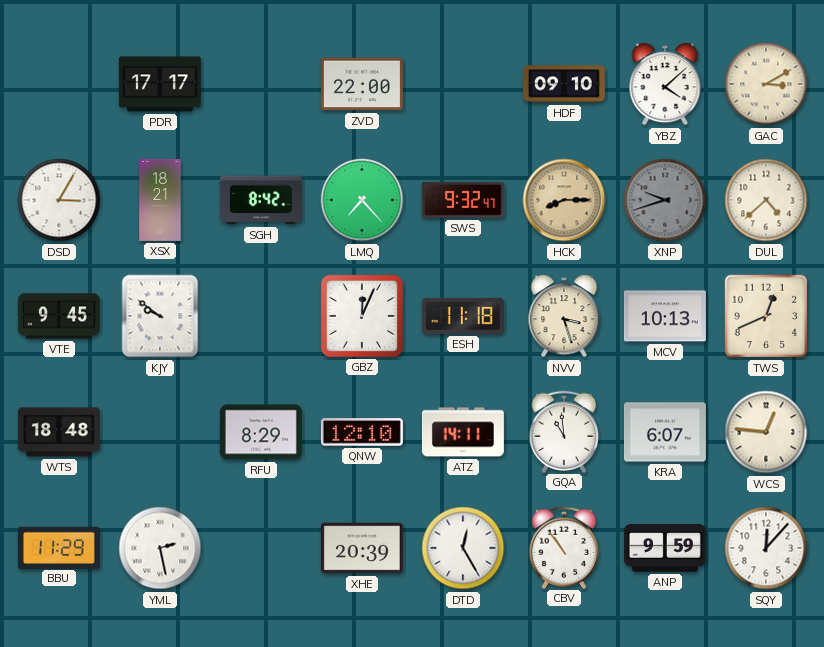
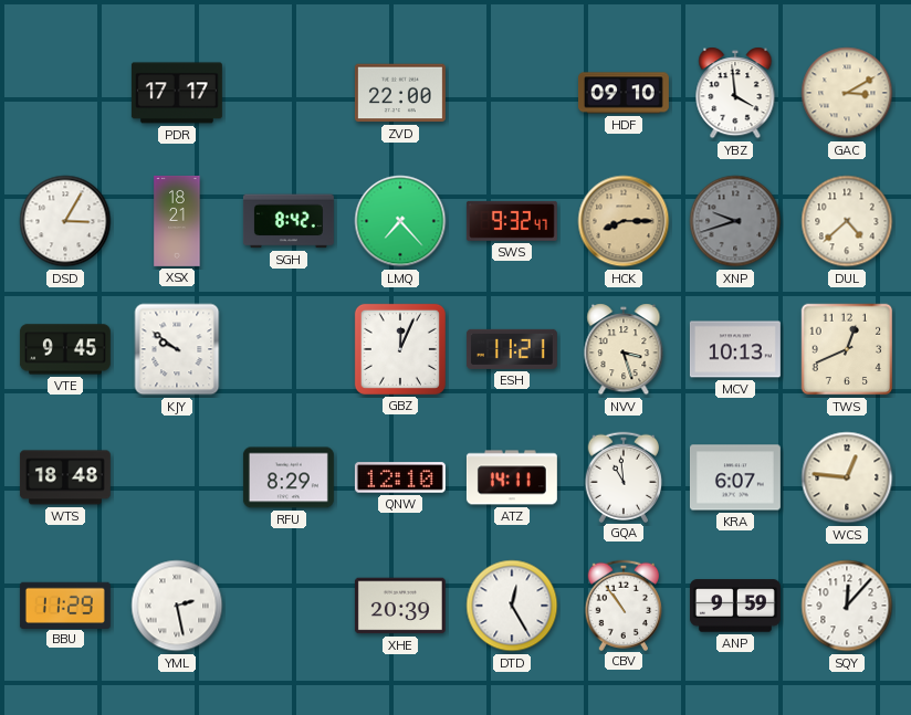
YBZ: 4:08 -> 3:59 (735, 93)
ESH: 11:18 -> 11:21 (512, 349)
